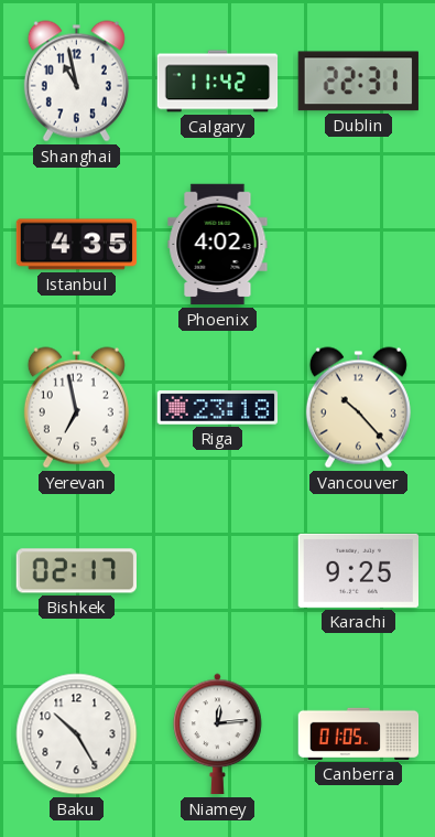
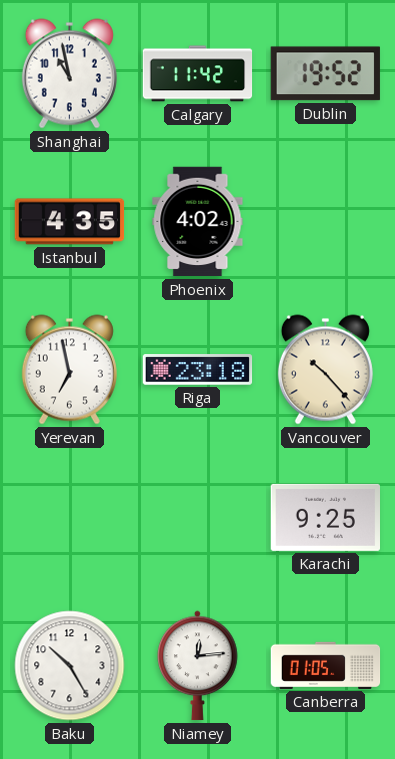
Dublin: 22:31 -> 19:52 (325, 74)
Bishkek: 02:17 -> none (76, 571)
